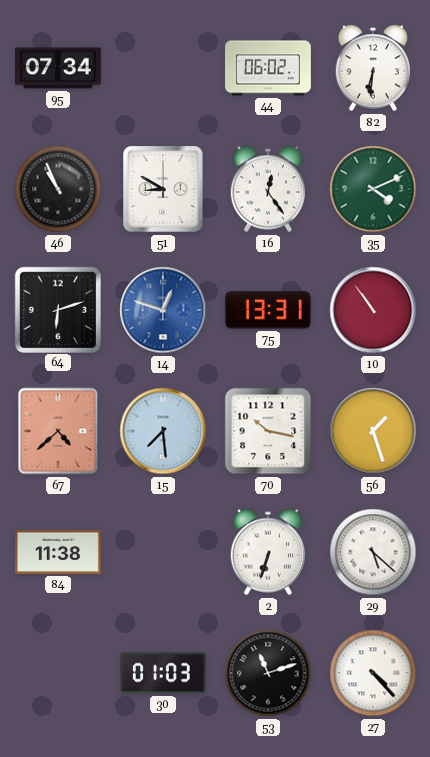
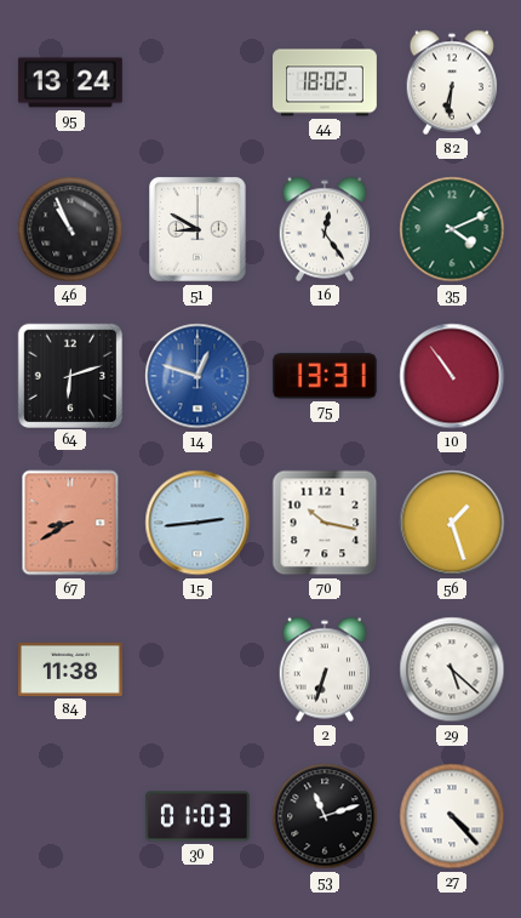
95: 07:34 -> 13:24 (70, 82)
44: 06:02 -> 18:02 (326, 82)
67: 4:38 -> 8:40 (70, 523)
15: 7:29 -> 2:44 (197, 523)
